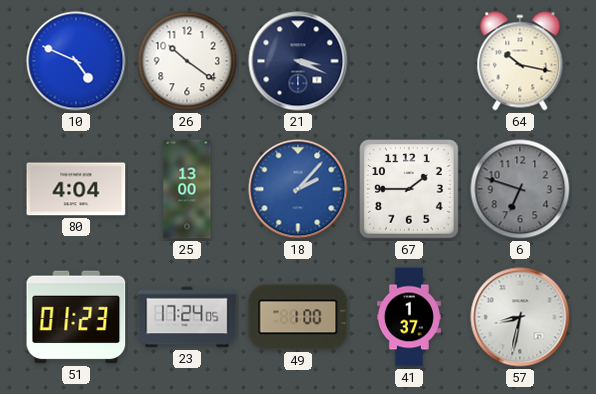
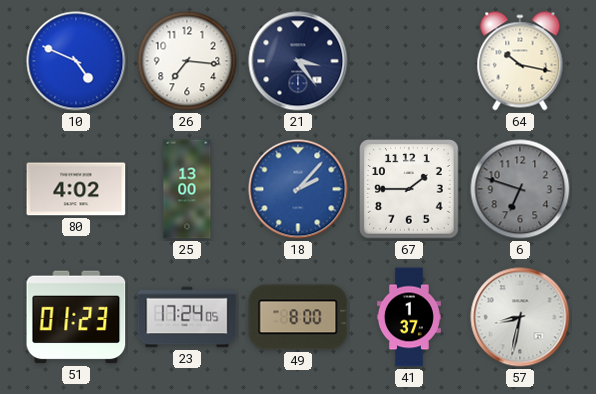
26: 10:21 -> 7:16 (187, 61)
21: 3:19 -> 3:24 (298, 61)
80: 4:04 -> 4:02 (76, 189)
49: 1:00 -> 8:00 (298, 317)
